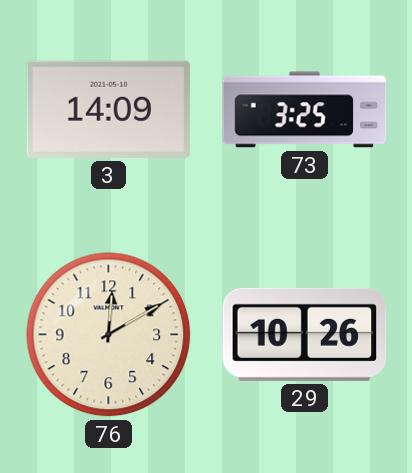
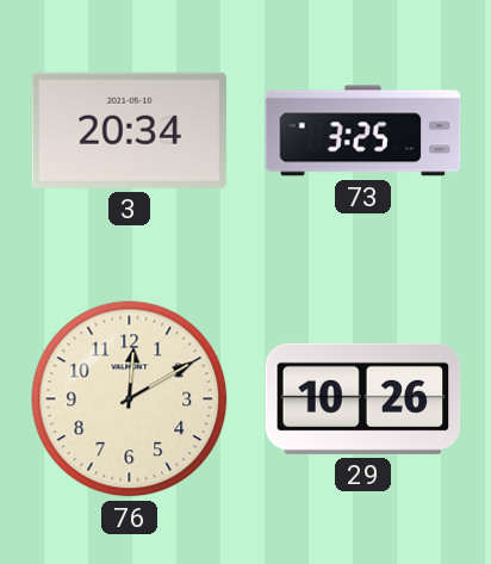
3: 14:09 -> 20:34 (130, 130)
